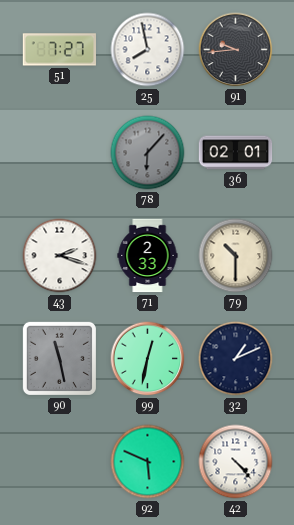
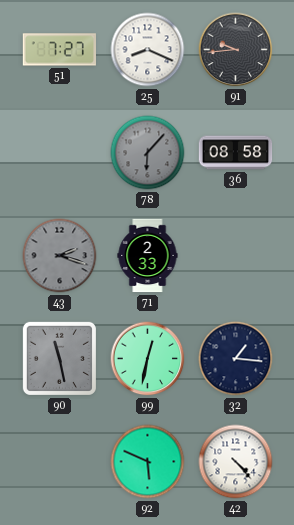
25: 7:58 -> 8:19 (148, 50)
36: 02:01 -> 08:58 (236, 153)
43 dial: white -> grey (60, 256)
79: 10:30 -> none (236, 256)
32: 1:11 -> 1:16 (236, 359)
